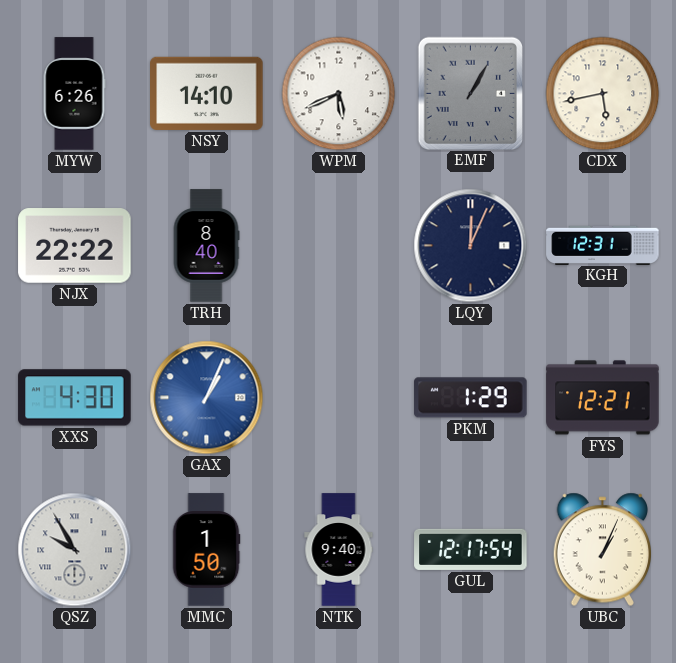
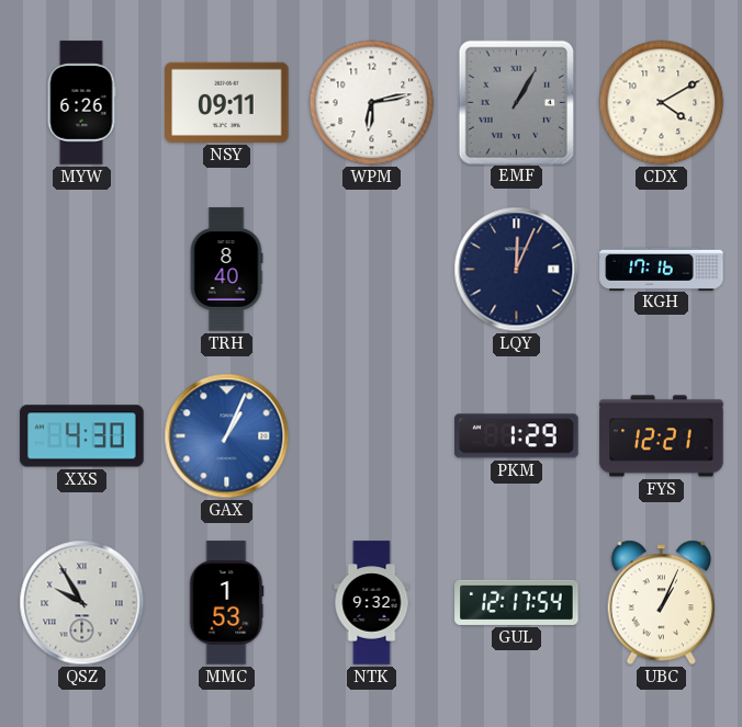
NSY: 14:10 -> 09:11 (227, 102)
WPM: 5:41 -> 6:13 (372, 103)
CDX: 5:43 -> 4:10 (662, 103)
NJX: 22:22 -> none (75, 246)
KGH: 12:31 -> 17:16 (662, 269)
MMC: 1:50 -> 1:53 (226, 603)
NTK: 9:40 -> 9:32 (372, 603)
